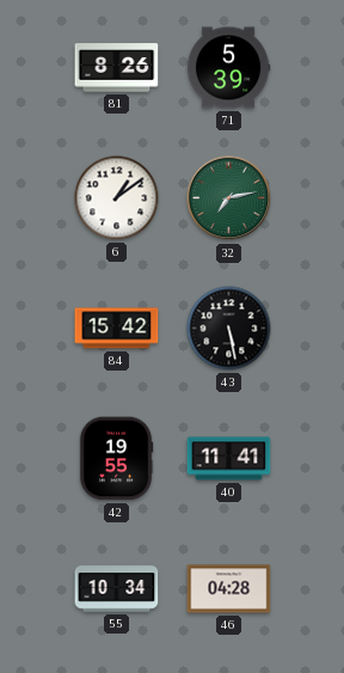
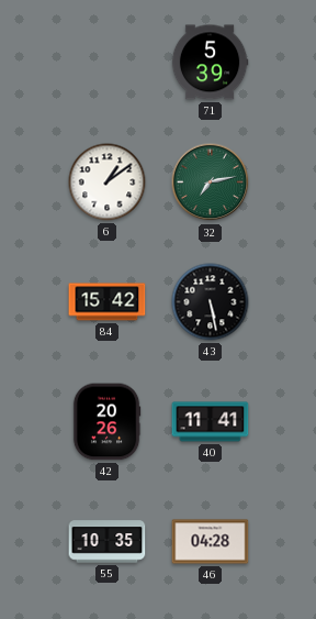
81: 8:26 -> none (117, 68)
42: 19:55 -> 20:26 (106, 422)
55: 10:34 -> 10:35 (108, 542)
